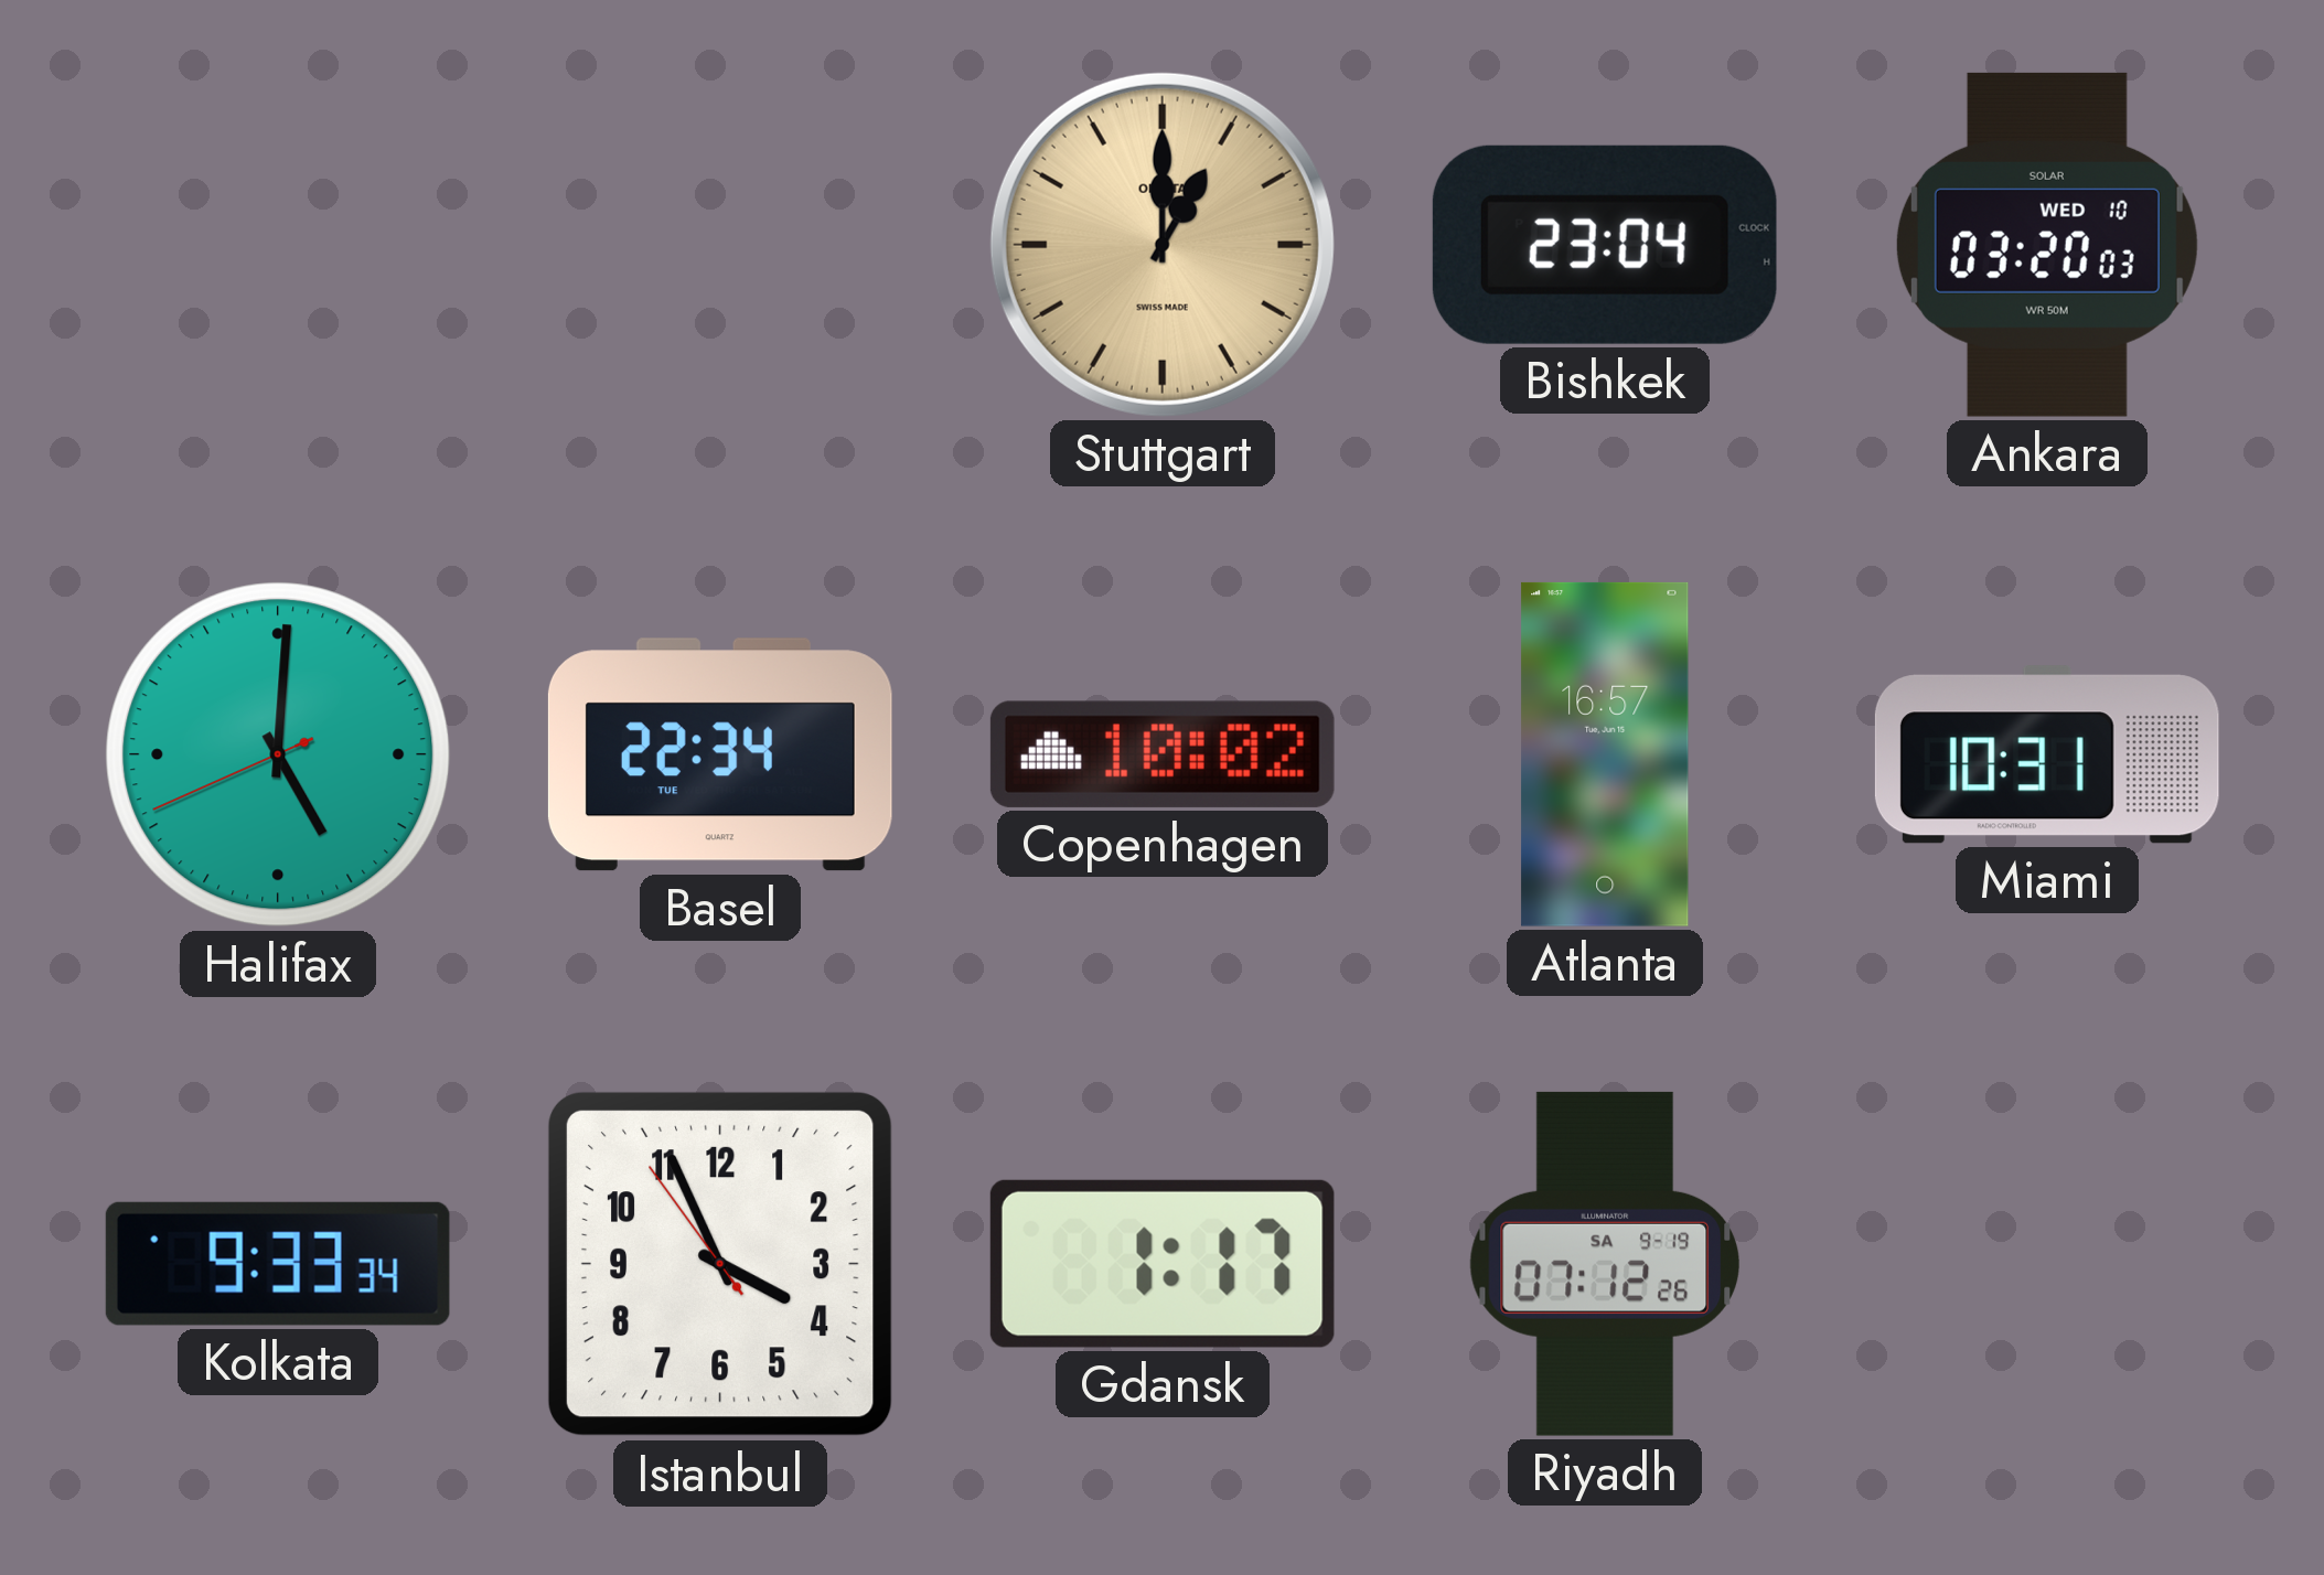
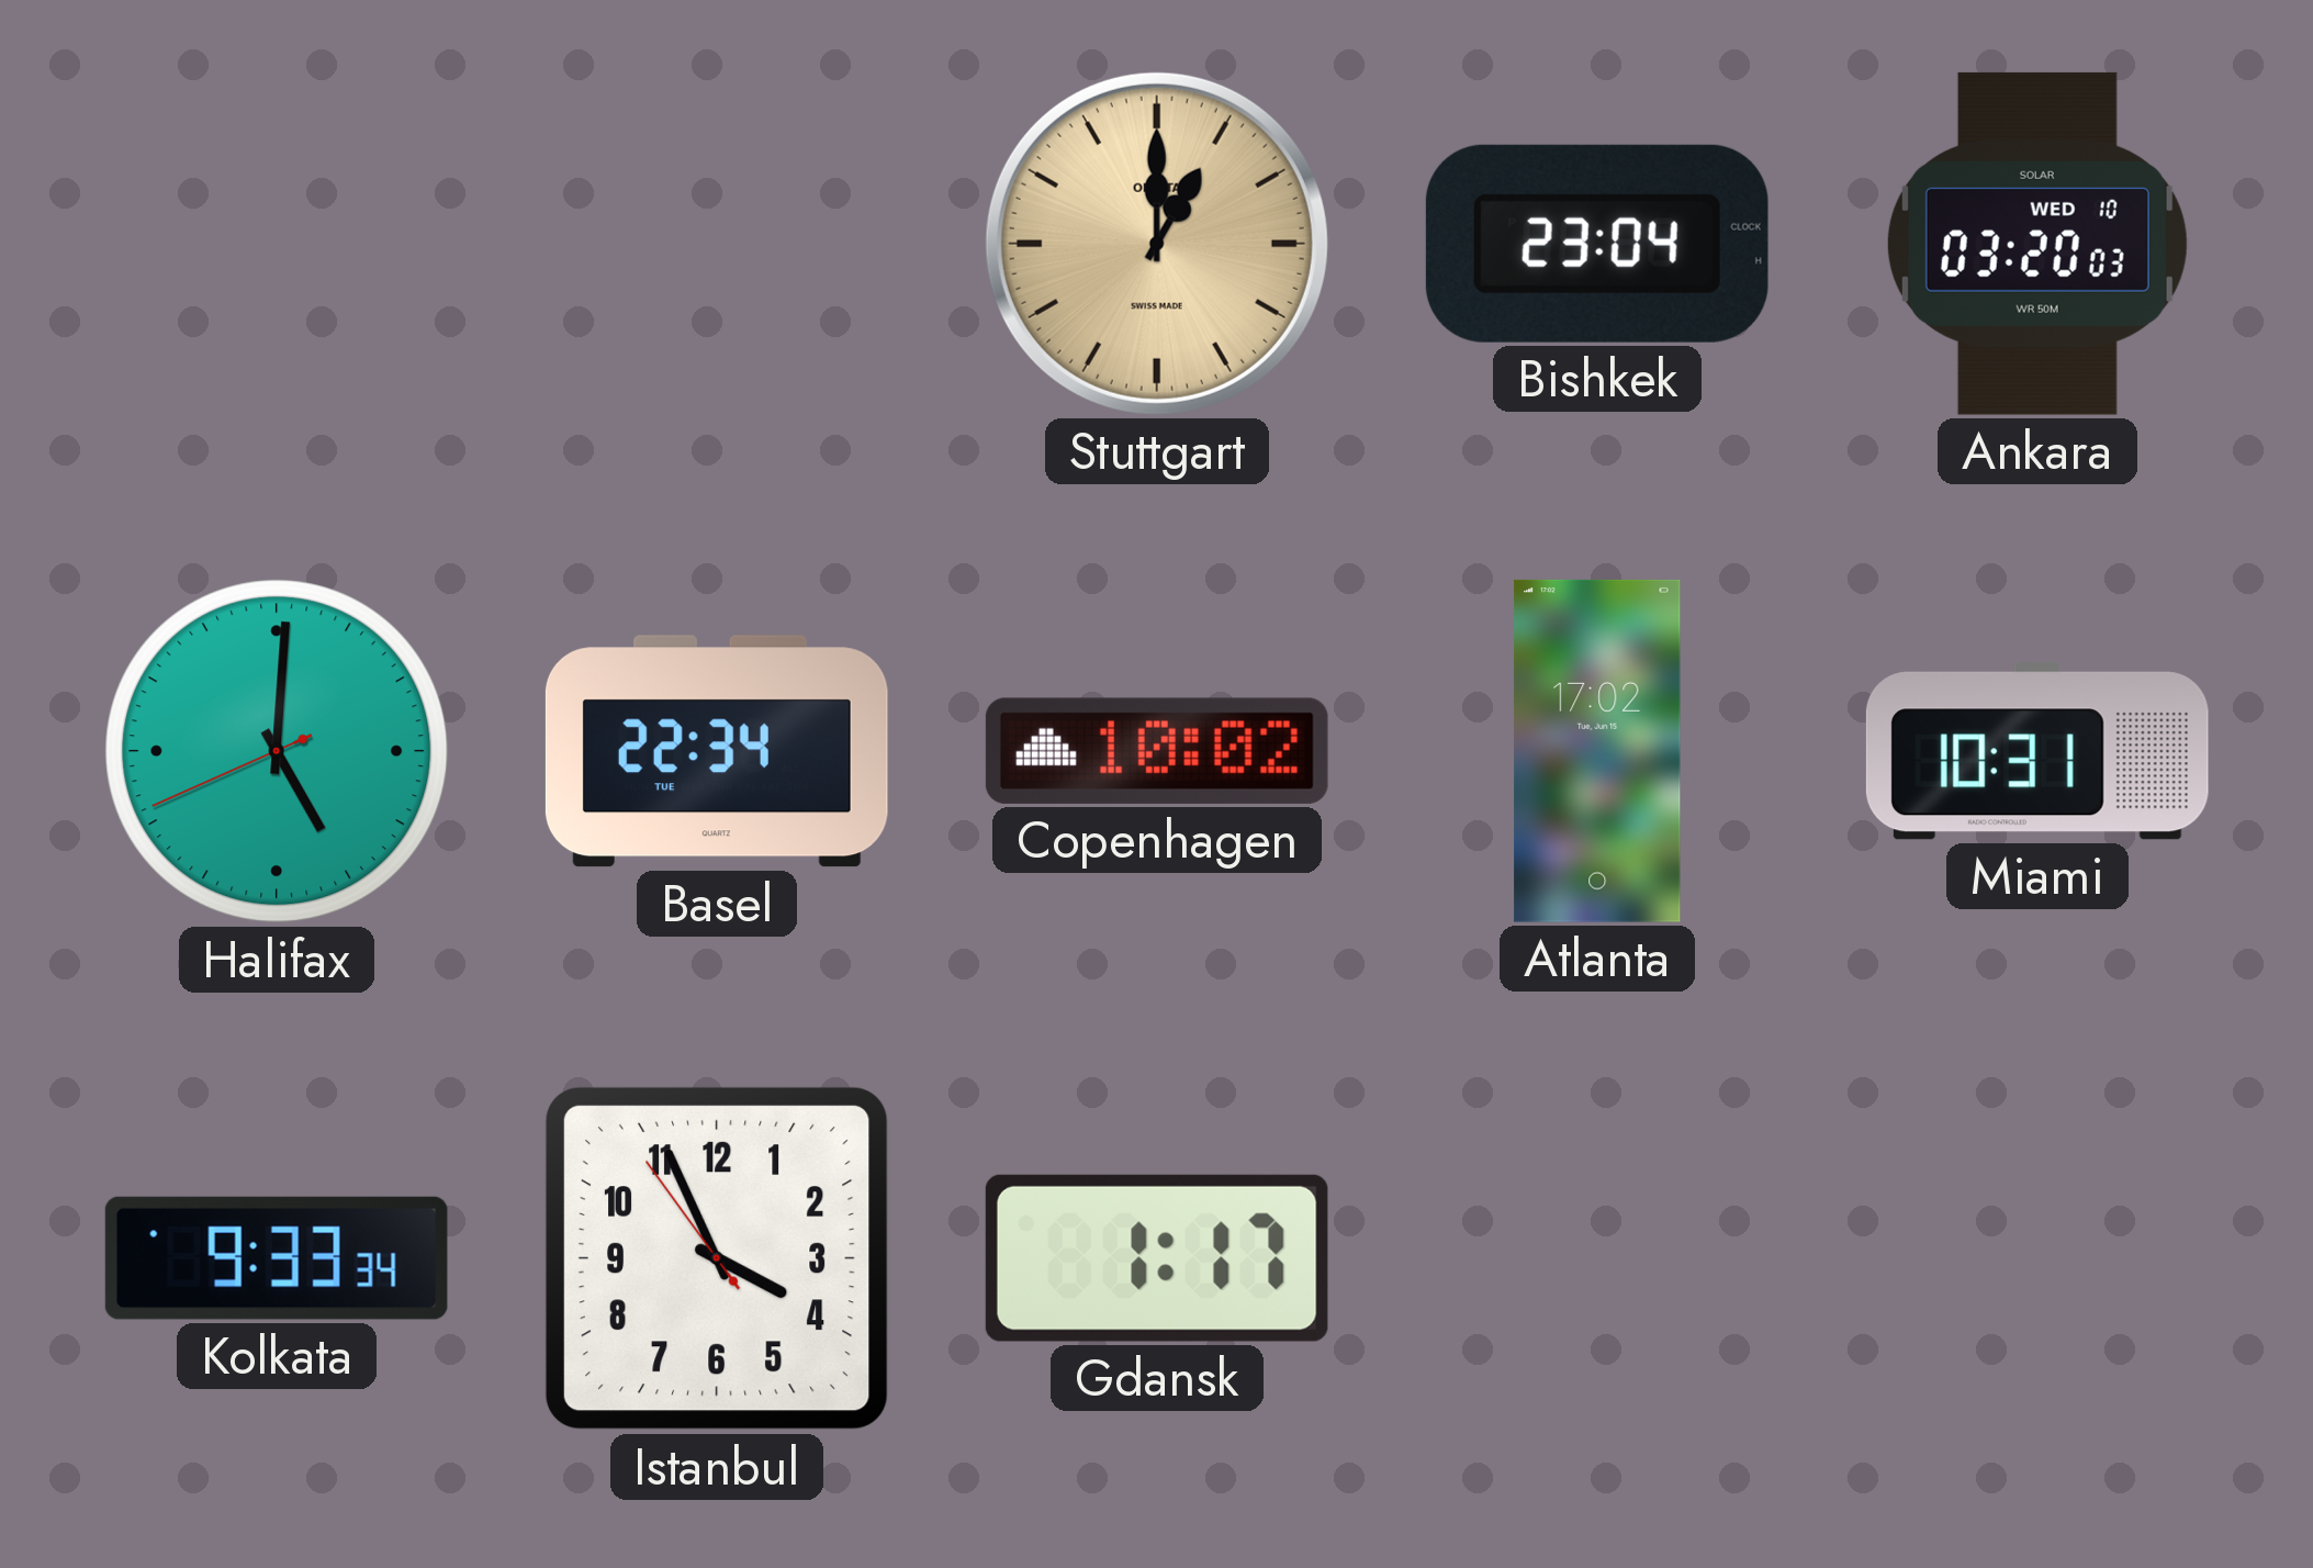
Atlanta: 16:57 -> 17:02 (1597, 751)
Riyadh: 07:12 -> none (1604, 1264)
